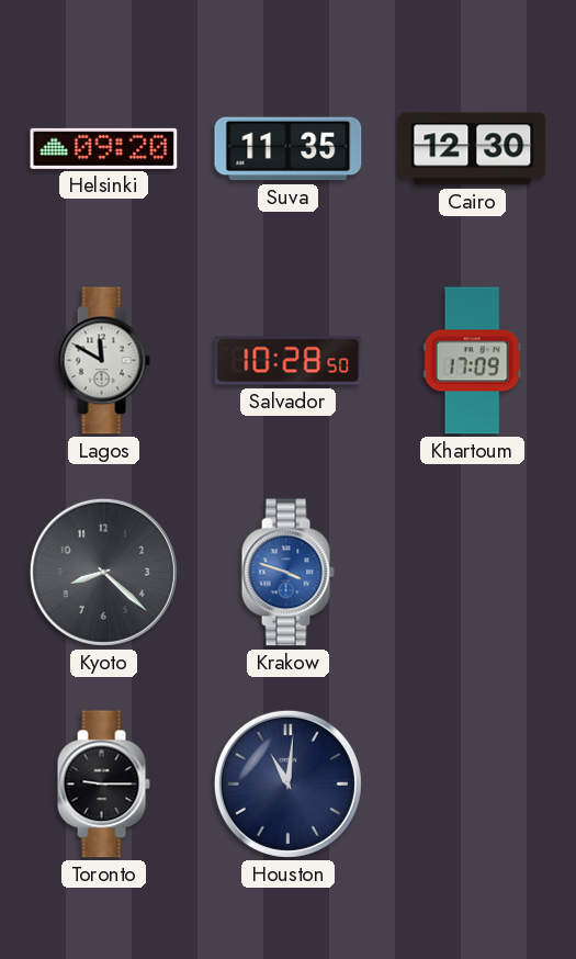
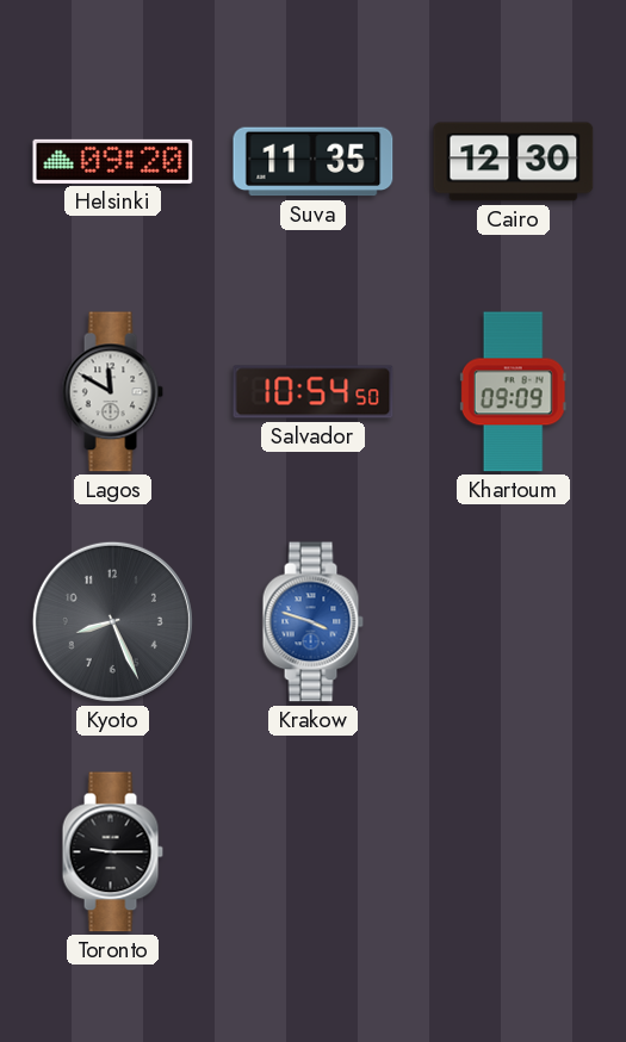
Salvador: 10:28 -> 10:54 (314, 392)
Khartoum: 17:09 -> 09:09 (513, 392)
Kyoto: 8:22 -> 8:26 (112, 621)
Houston: 11:01 -> none (287, 783)
